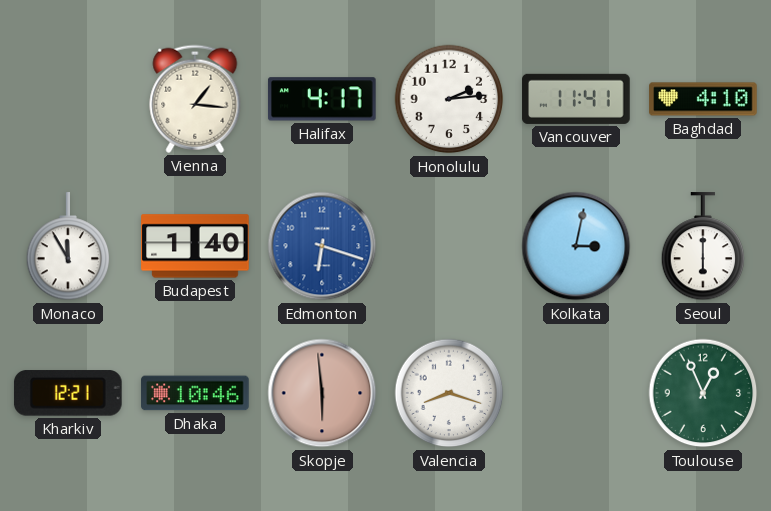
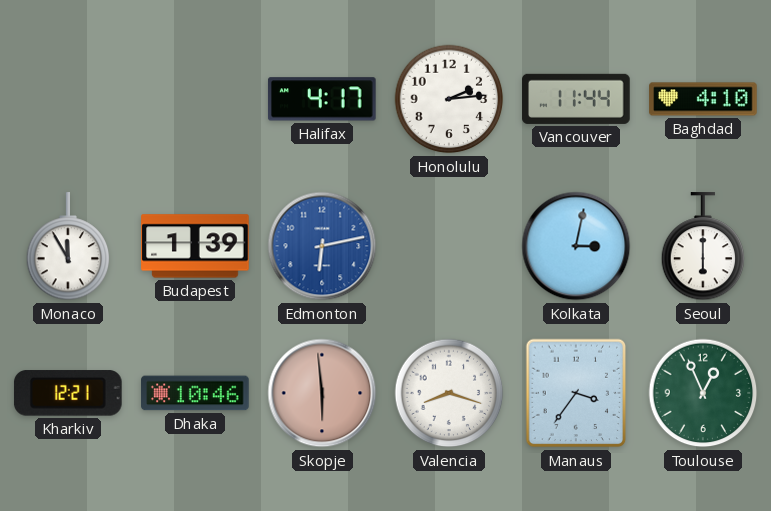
Vienna: 1:16 -> none (195, 99)
Vancouver: 11:41 -> 11:44 (576, 99)
Budapest: 1:40 -> 1:39 (195, 246)
Edmonton: 6:18 -> 6:13 (322, 246)
Manaus: none -> 3:36 (576, 393)
